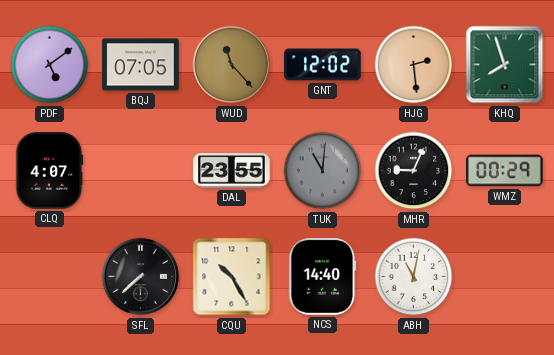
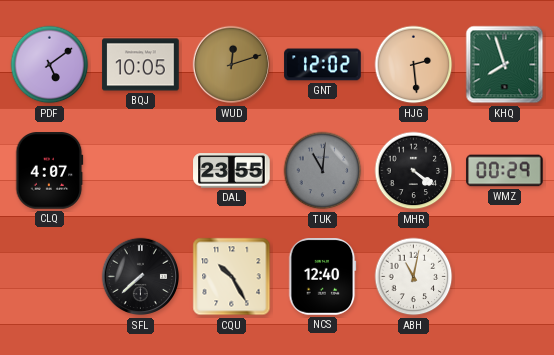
BQJ: 07:05 -> 10:05 (141, 65)
WUD: 11:23 -> 12:12 (232, 65)
MHR: 9:04 -> 4:21 (414, 171)
NCS: 14:40 -> 12:40 (323, 277)
